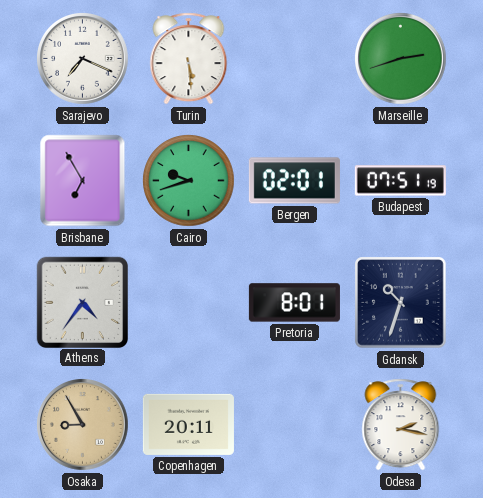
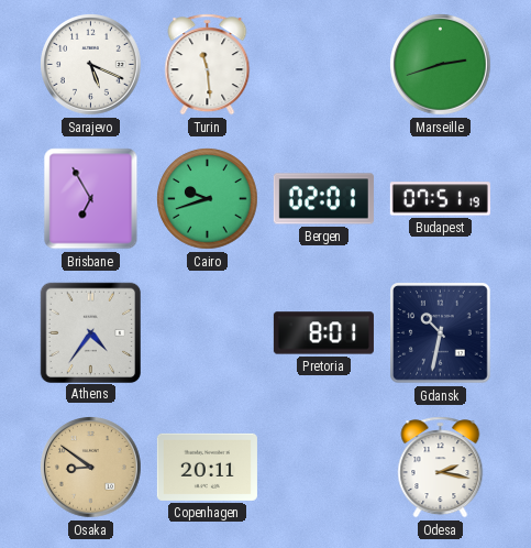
Sarajevo: 7:19 -> 5:19 (91, 65)
Turin: 5:29 -> 11:29 (208, 65)
Gdansk: 10:33 -> 10:32 (441, 333)
Osaka: 8:55 -> 8:51 (91, 468)
